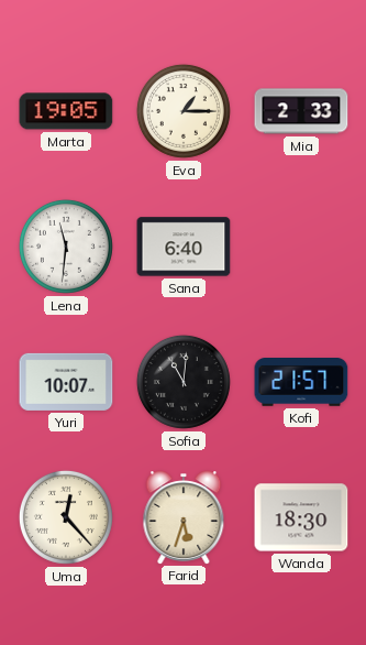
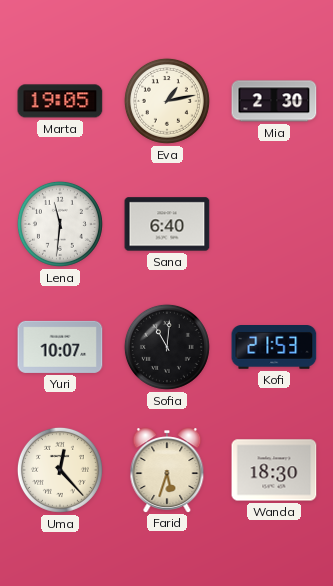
Eva: 1:15 -> 1:13 (167, 101)
Mia: 2:33 -> 2:30 (274, 101)
Kofi: 21:57 -> 21:53 (274, 348)
